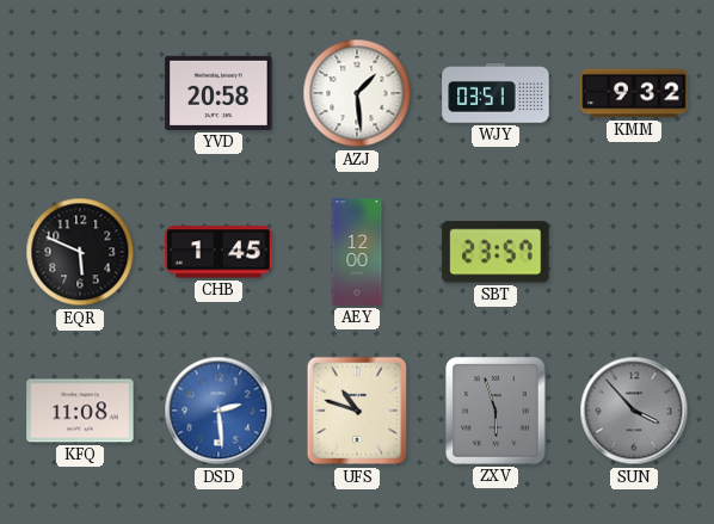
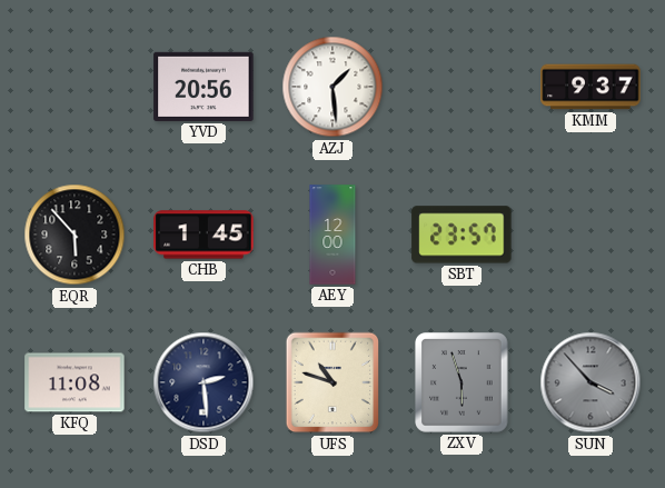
YVD: 20:58 -> 20:56 (204, 87)
WJY: 03:51 -> none (496, 93)
KMM: 9:32 -> 9:37 (590, 87)
EQR: 5:49 -> 5:53 (75, 235)
DSD dial: blue -> navy (204, 382)
